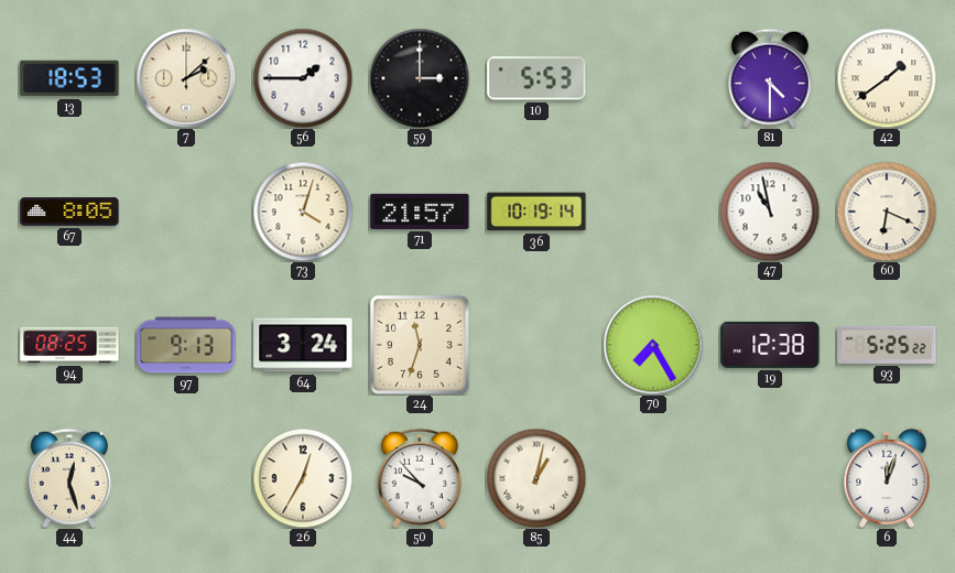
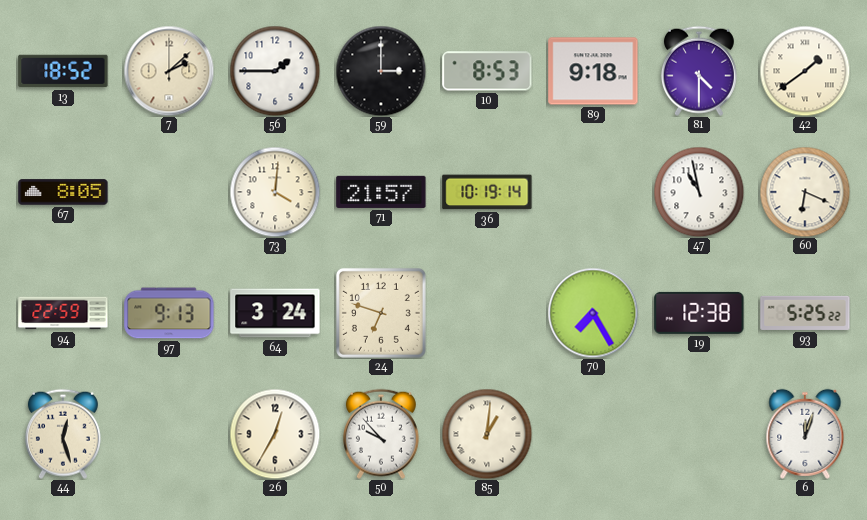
13: 18:53 -> 18:52 (63, 71)
10: 5:53 -> 8:53 (487, 71)
89: none -> 9:18 (593, 71)
73: 4:03 -> 4:01 (275, 192)
94: 08:25 -> 22:59 (63, 313)
24: 11:33 -> 6:48 (381, 313)
85: 1:02 -> 1:01 (487, 434)
